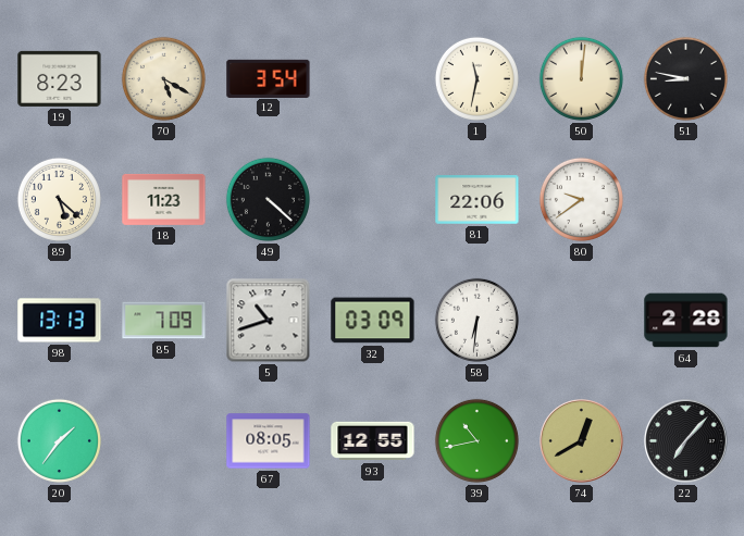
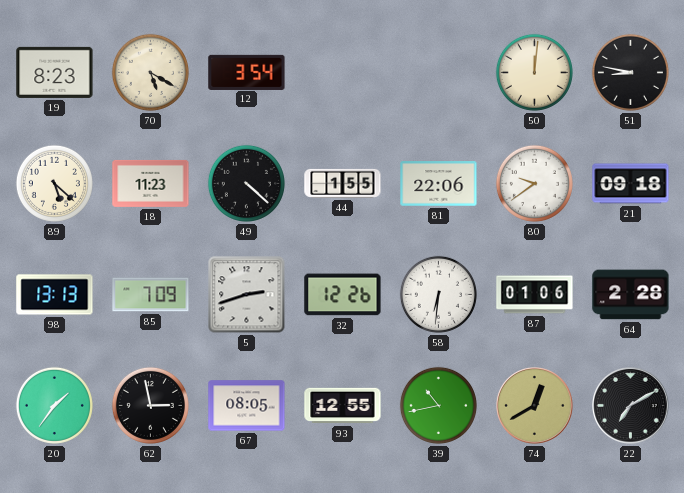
1: 11:32 -> none (476, 78)
44: none -> 1:55 (343, 183)
21: none -> 09:18 (631, 184)
5: 10:42 -> 2:42 (247, 295)
32: 03:09 -> 12:26 (343, 295)
87: none -> 01:06 (535, 295)
62: none -> 2:58 (150, 405)
22: 7:07 -> 7:10 (631, 406)
